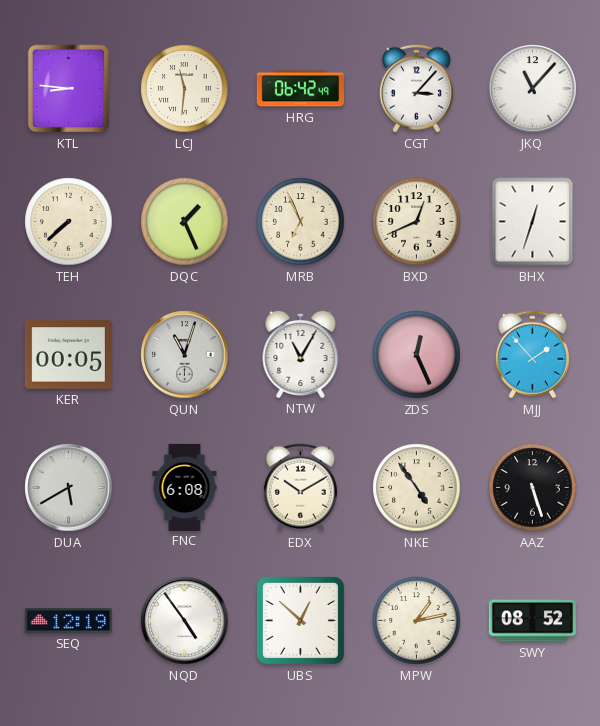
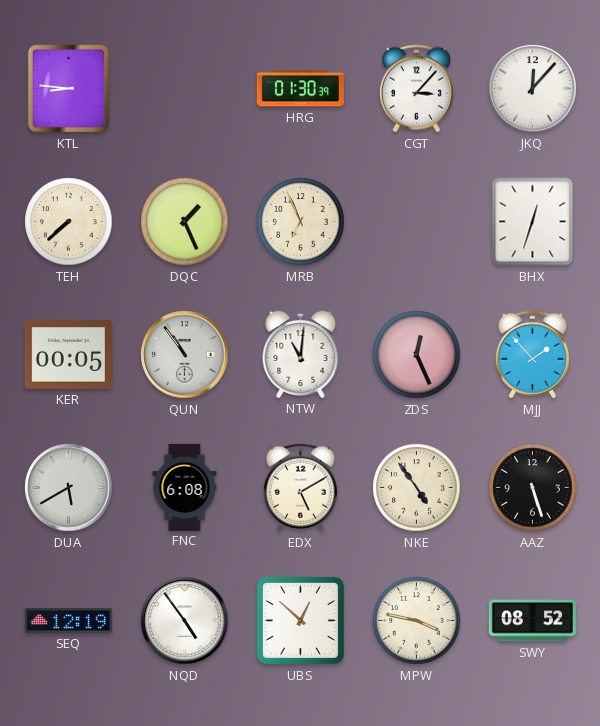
LCJ: 11:31 -> none (185, 89)
HRG: 06:42 -> 01:30 (300, 89)
JKQ: 11:07 -> 12:07 (533, 89)
BXD: 12:41 -> none (417, 222)
QUN: 11:03 -> 10:54 (185, 355)
NTW: 11:05 -> 11:01 (301, 354)
EDX: 10:10 -> 5:10 (300, 488)
MPW: 1:13 -> 3:47 (417, 621)
